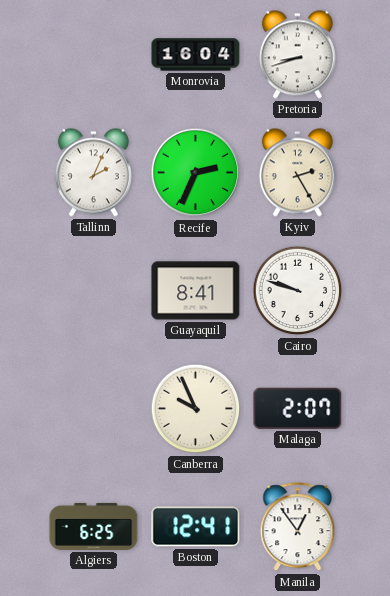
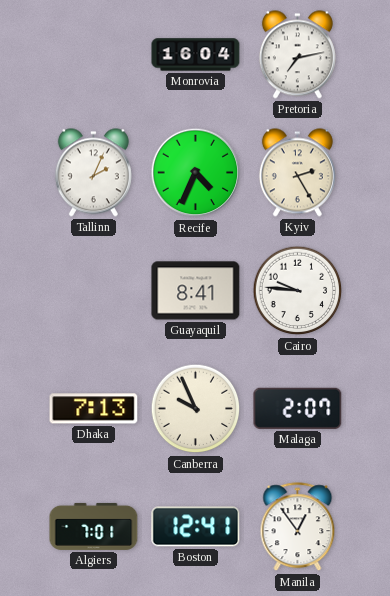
Pretoria: 8:42 -> 7:13 (297, 55)
Recife: 2:34 -> 4:34 (196, 173)
Cairo: 9:48 -> 9:46 (298, 291)
Dhaka: none -> 7:13 (94, 409)
Algiers: 6:25 -> 7:01 (94, 526)
